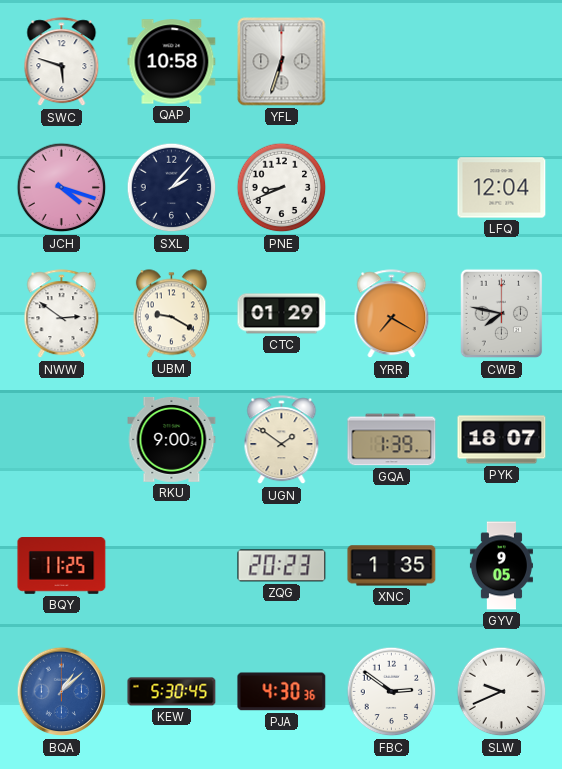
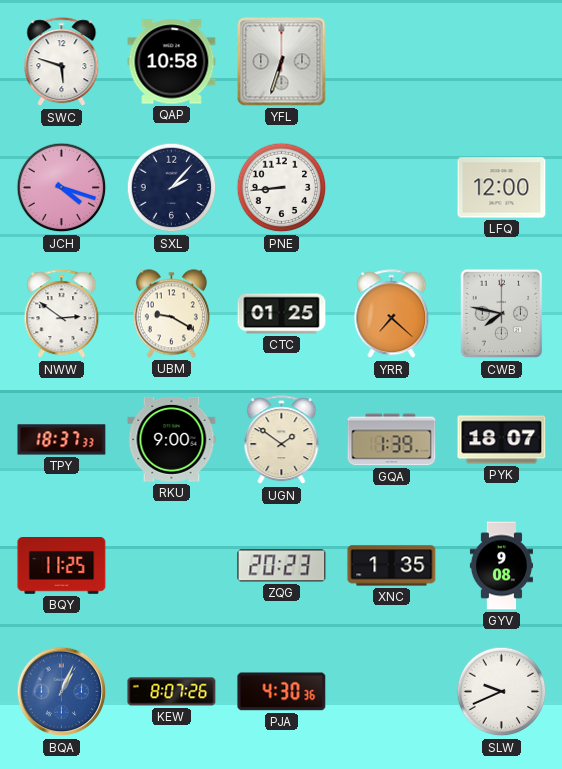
PNE: 8:41 -> 8:44 (282, 188)
LFQ: 12:04 -> 12:00 (502, 188)
CTC: 01:29 -> 01:25 (282, 314)
YRR: 7:20 -> 7:22 (392, 314)
TPY: none -> 18:37 (62, 440)
GYV: 9:05 -> 9:08 (501, 566)
BQA: 1:08 -> 1:04 (62, 692)
KEW: 5:30 -> 8:07 (172, 692)
FBC: 2:51 -> none (392, 692)
